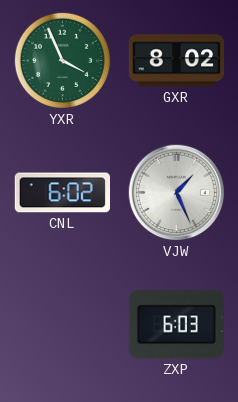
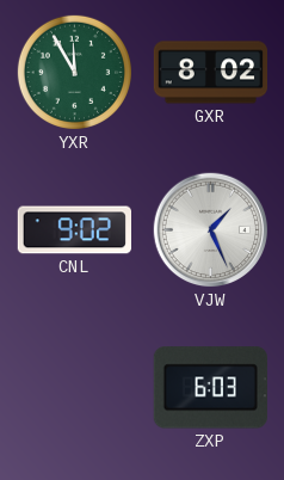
YXR: 3:56 -> 11:55 (74, 72)
CNL: 6:02 -> 9:02 (74, 230)
